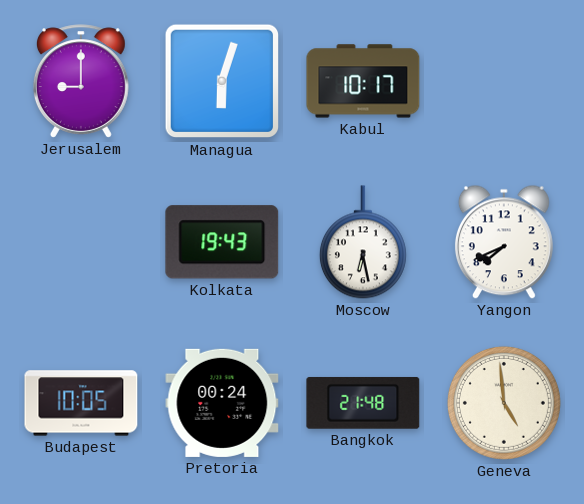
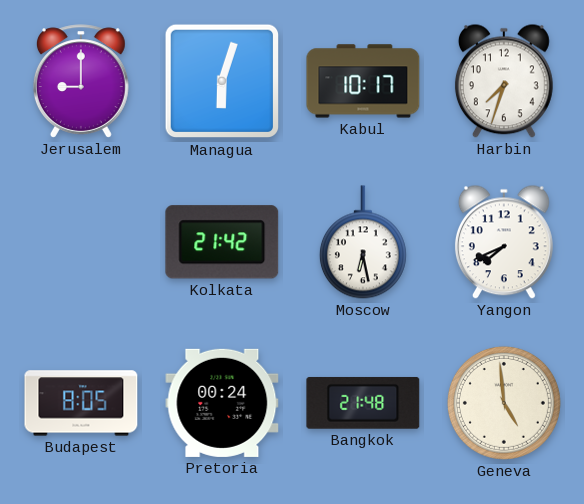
Harbin: none -> 7:33 (504, 81)
Kolkata: 19:43 -> 21:42 (222, 242)
Budapest: 10:05 -> 8:05 (81, 403)
